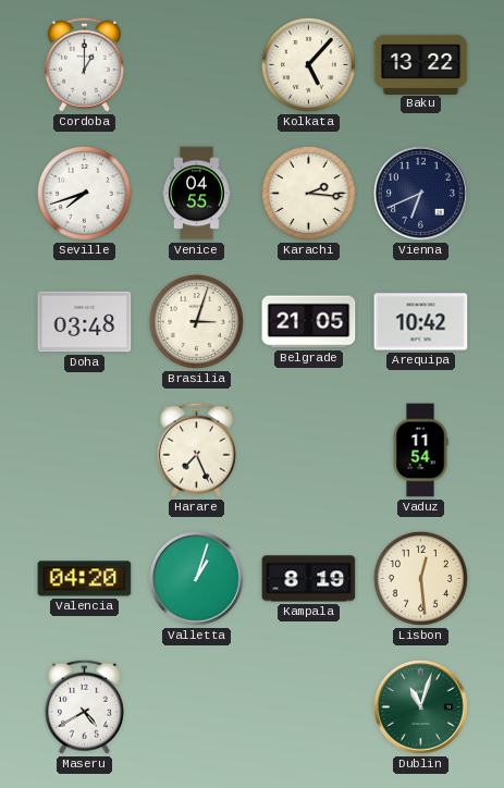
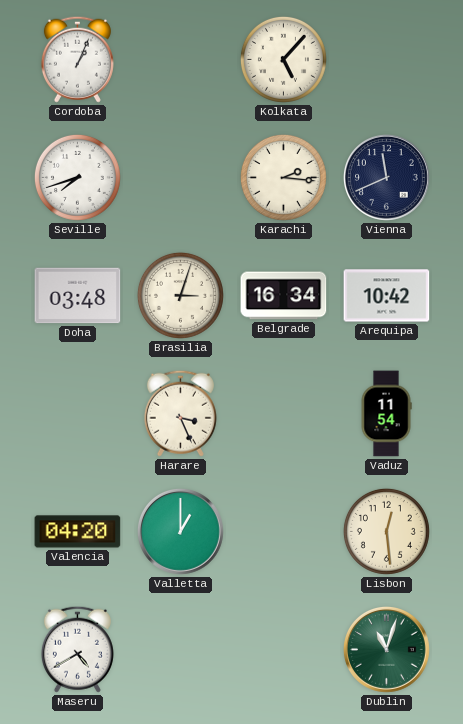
Cordoba: 1:00 -> 1:04 (77, 59)
Baku: 13:22 -> none (421, 64)
Venice: 04:55 -> none (196, 194)
Vienna: 6:41 -> 11:41 (387, 178)
Belgrade: 21:05 -> 16:34 (284, 296)
Harare: 7:26 -> 3:26 (180, 413)
Valletta: 1:03 -> 1:00 (181, 532)
Kampala: 8:19 -> none (309, 579)
